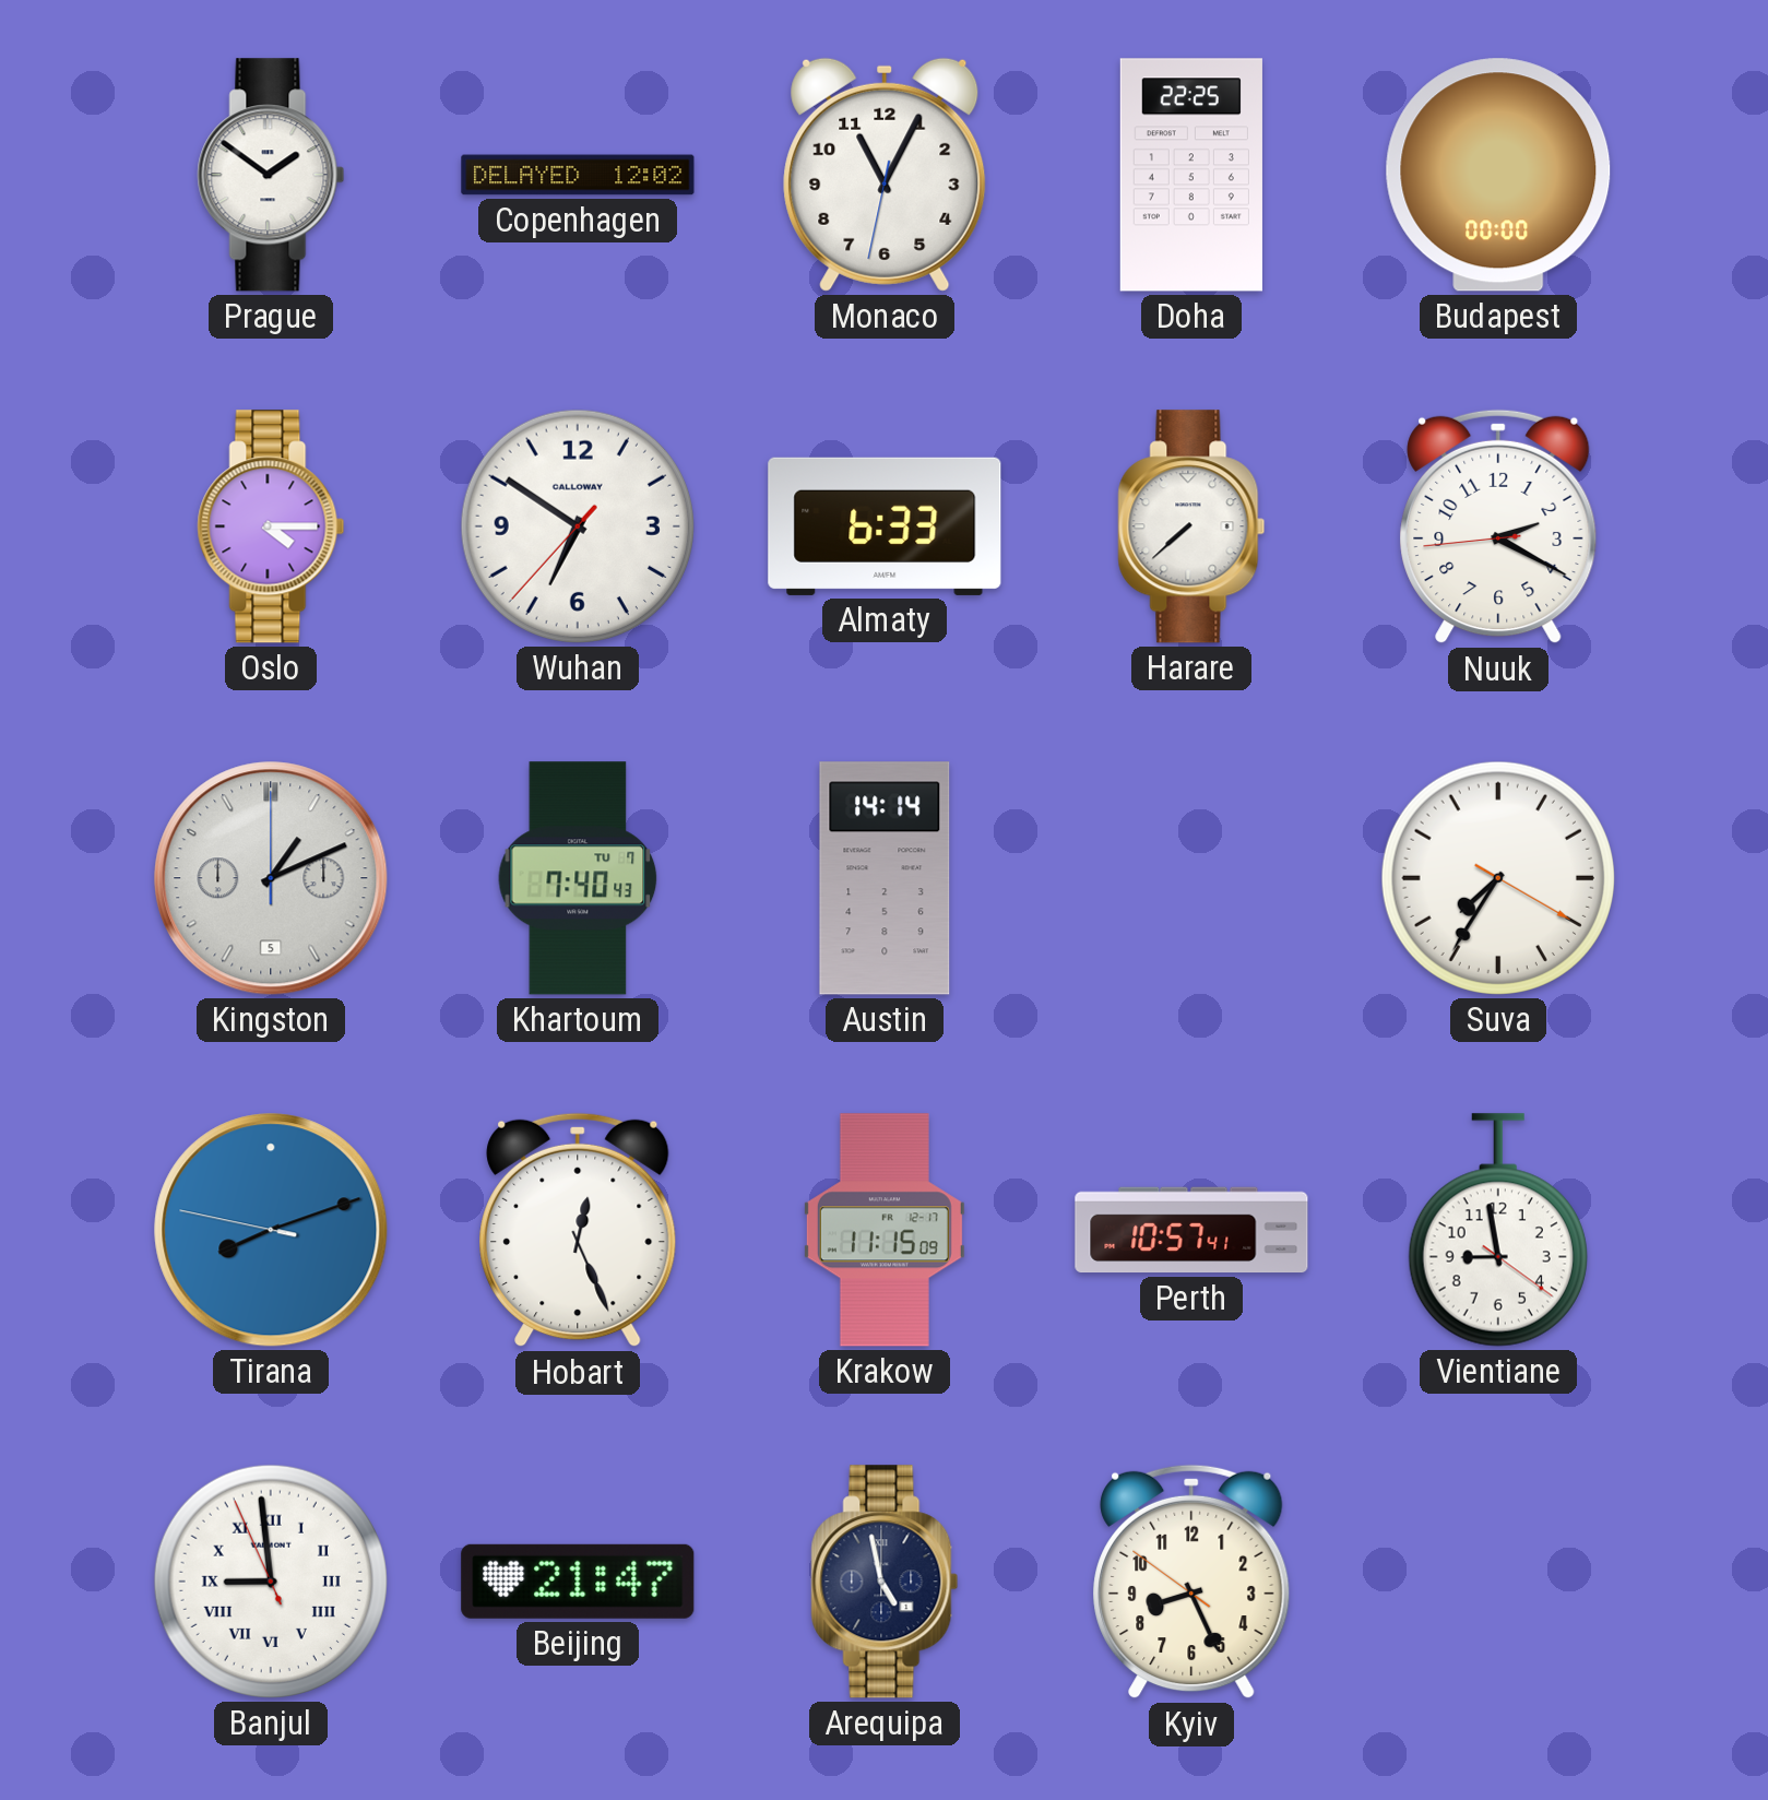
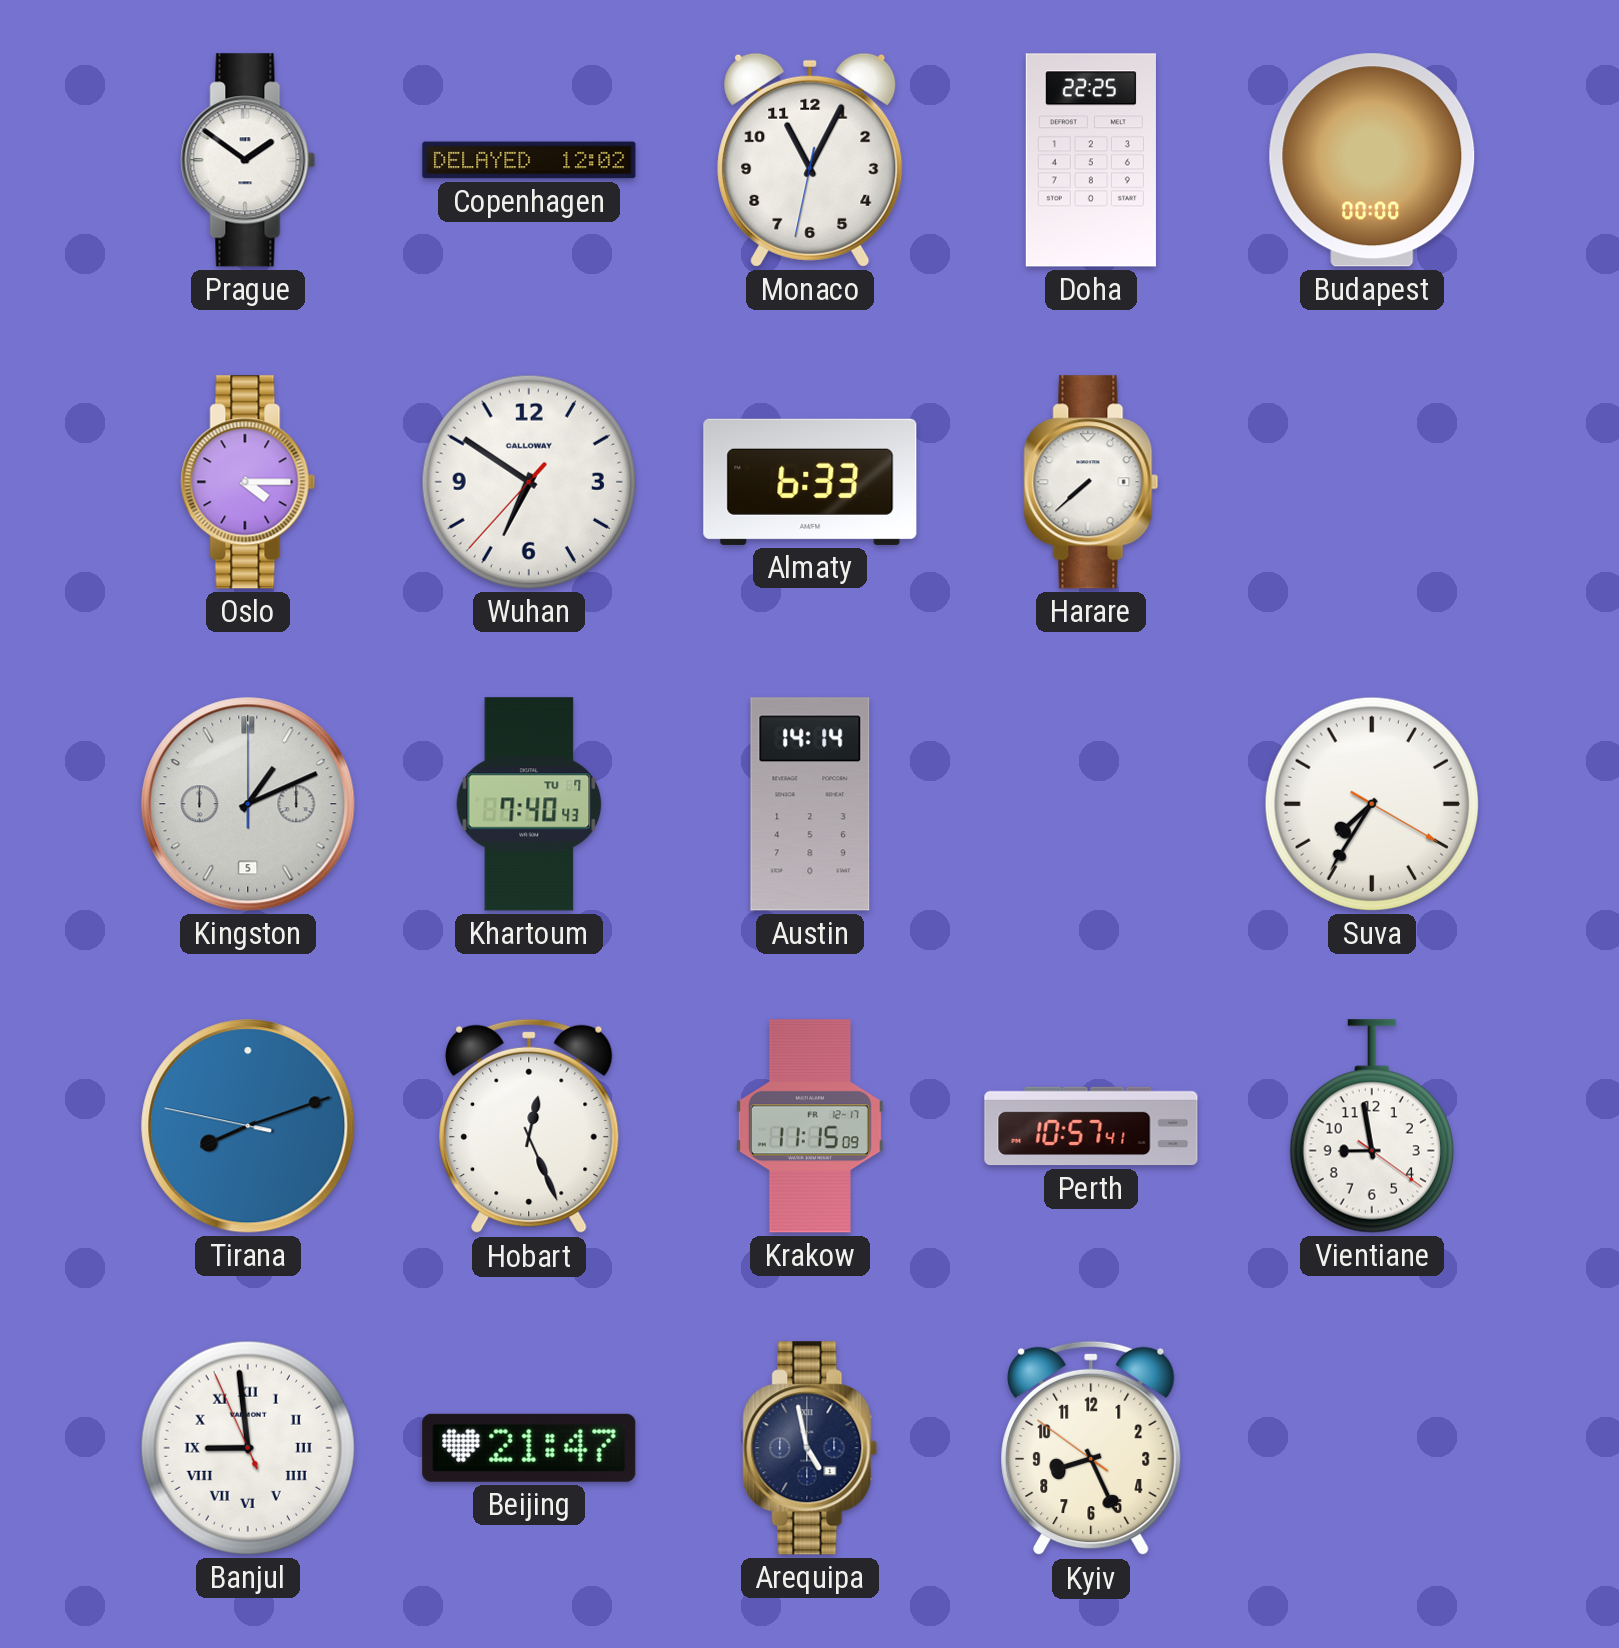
Nuuk: 2:19 -> none (1498, 526)
